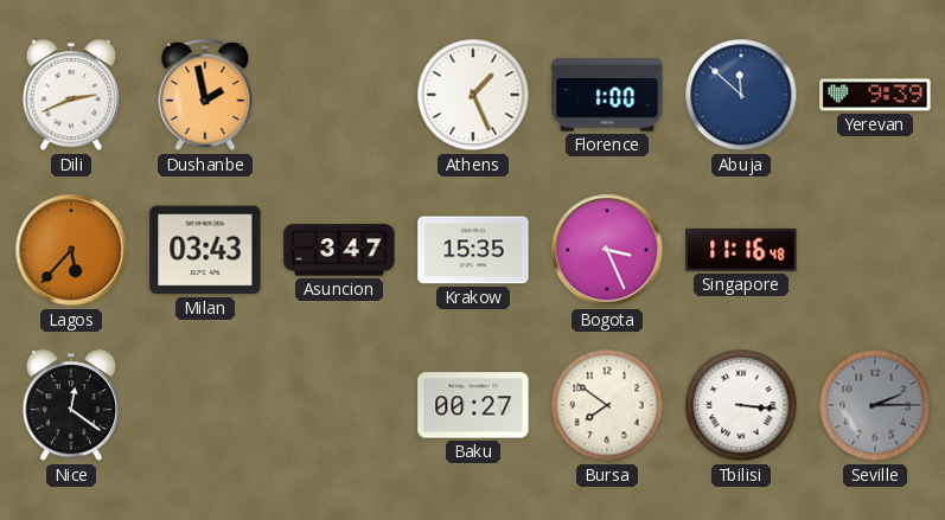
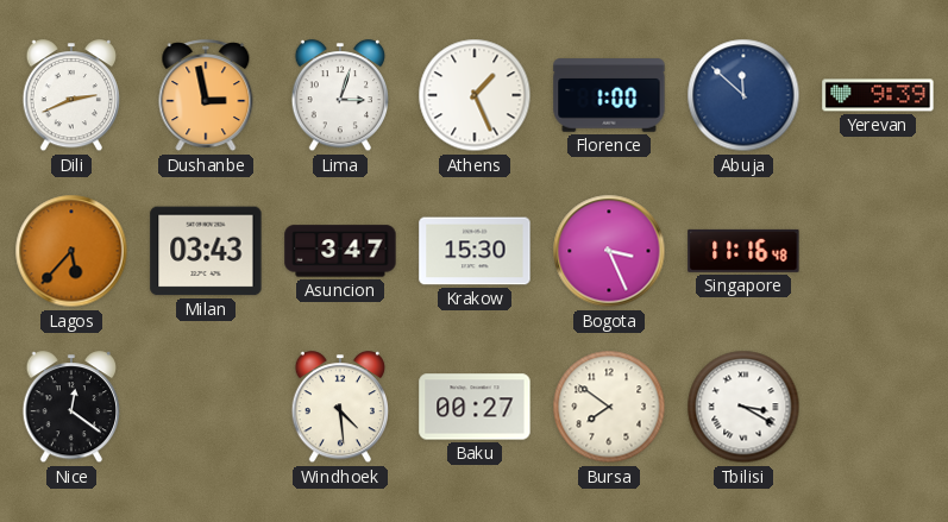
Dushanbe: 1:58 -> 2:58 (206, 96)
Lima: none -> 3:03 (339, 96)
Krakow: 15:35 -> 15:30 (475, 251)
Windhoek: none -> 4:29 (339, 408)
Tbilisi: 3:16 -> 3:20 (743, 407)
Seville: 2:15 -> none (875, 405)
